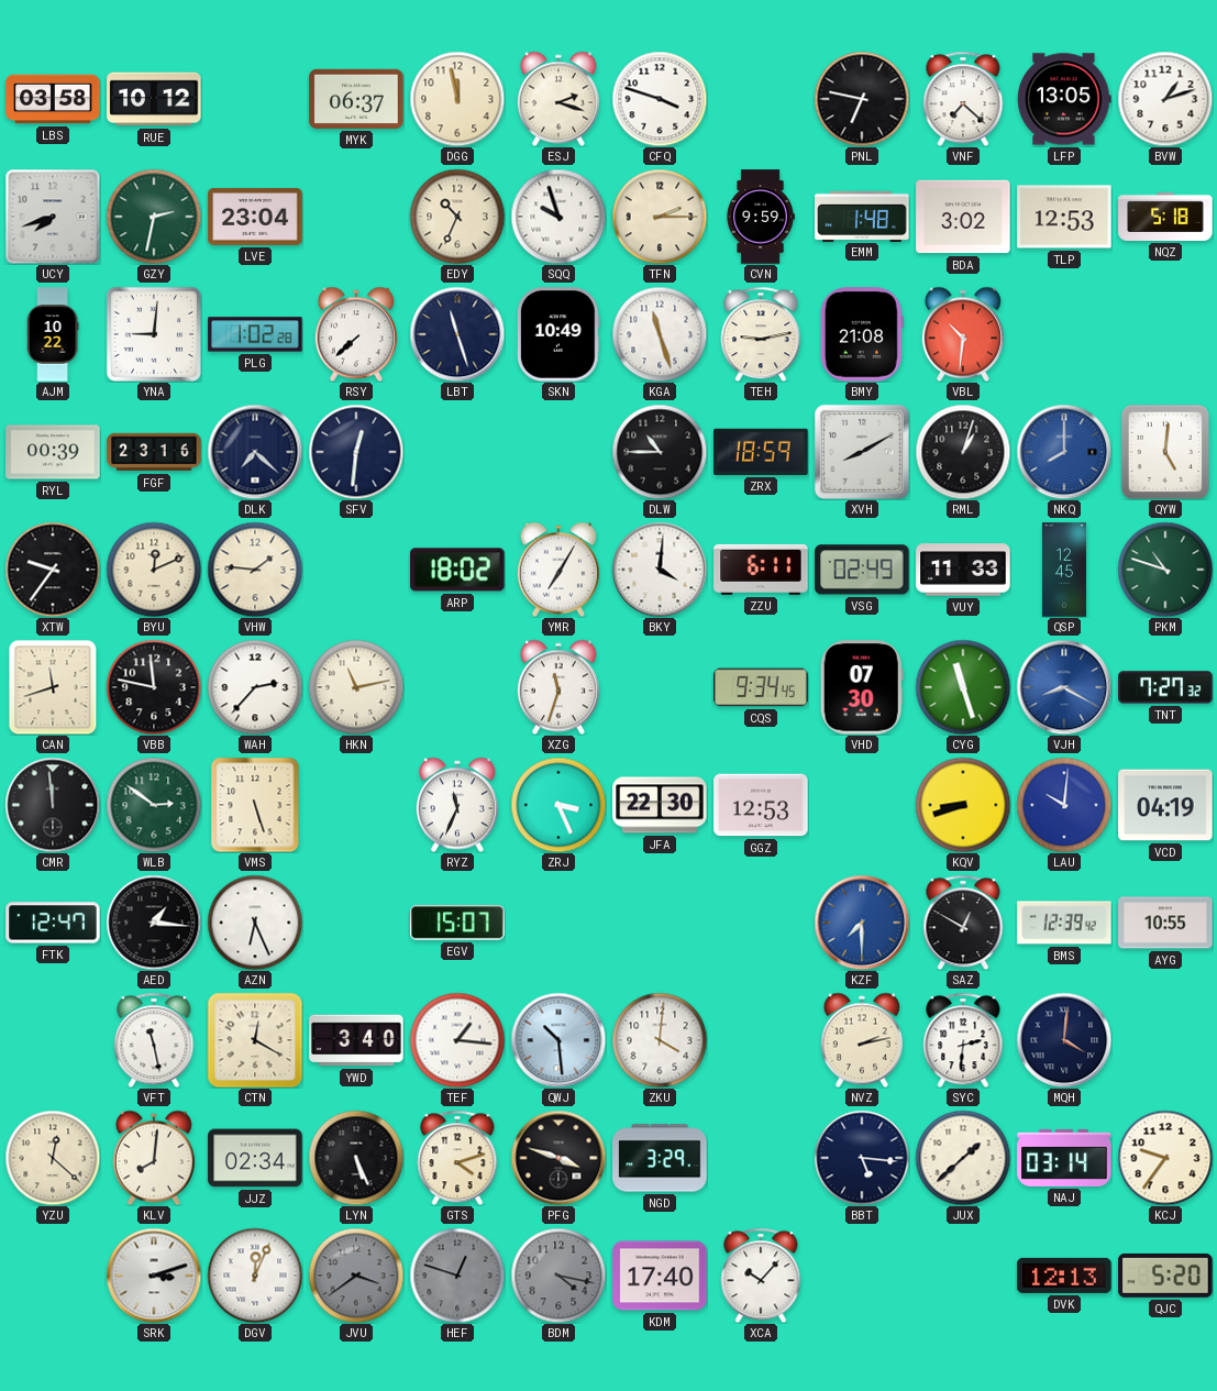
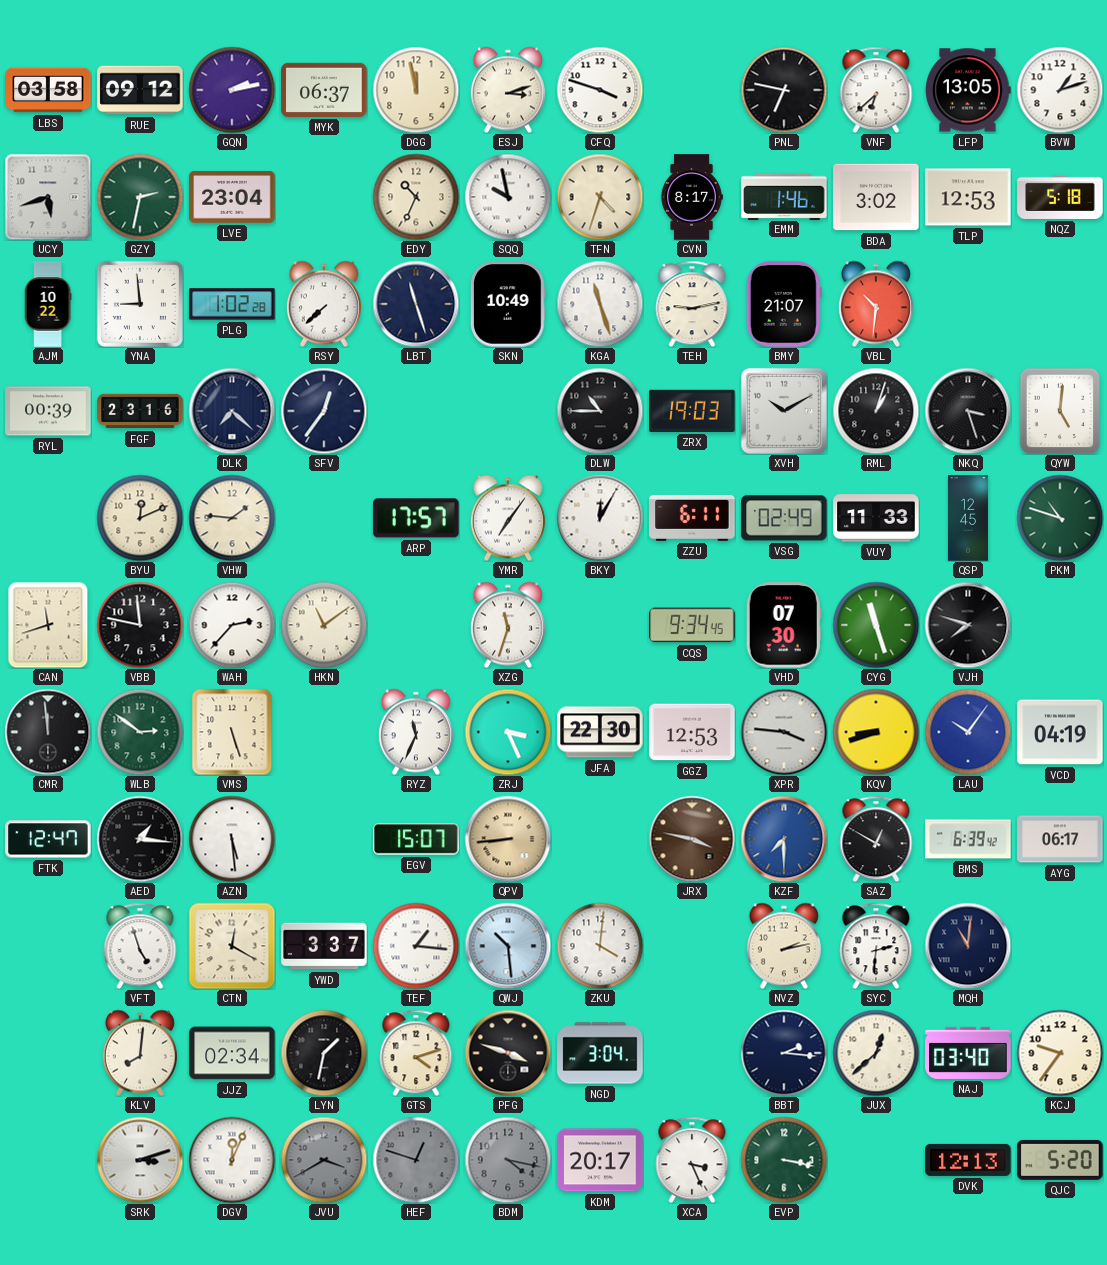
RUE: 10:12 -> 09:12 (140, 90)
GQN: none -> 2:13 (232, 90)
ESJ: 2:18 -> 3:12 (508, 90)
VNF: 7:22 -> 6:38 (876, 90)
UCY: 7:42 -> 5:42 (48, 197)
SQQ: 9:57 -> 9:58 (508, 197)
TFN: 2:15 -> 4:33 (600, 197)
CVN: 9:59 -> 8:17 (692, 197)
EMM: 1:48 -> 1:46 (784, 196)
YNA: 9:01 -> 8:59 (140, 304)
BMY: 21:08 -> 21:07 (784, 304)
SFV: 12:31 -> 12:36 (324, 411)
ZRX: 18:59 -> 19:03 (692, 411)
XVH: 8:10 -> 10:10 (784, 411)
NKQ: 8:00 -> 3:27 (968, 411)
NKQ dial: blue -> black (968, 411)
XTW: 9:36 -> none (53, 570)
ARP: 18:02 -> 17:57 (416, 518)
YMR: 7:05 -> 7:06 (508, 518)
BKY: 4:01 -> 12:05 (600, 518)
HKN: 11:13 -> 11:09 (324, 625)
VJH: 8:20 -> 7:48 (968, 625)
VJH dial: blue -> black (968, 625)
TNT: 7:27 -> none (1165, 687)
XPR: none -> 3:46 (784, 732)
LAU: 10:01 -> 10:06 (968, 732)
AZN: 6:26 -> 5:29 (232, 839)
QPV: none -> 8:44 (508, 839)
JRX: none -> 3:47 (692, 839)
BMS: 12:39 -> 6:39 (968, 839)
AYG: 10:55 -> 06:17 (1060, 839)
VFT: 11:28 -> 4:57 (140, 946)
YWD: 3:40 -> 3:37 (324, 946)
MQH: 4:01 -> 11:01 (968, 946)
YZU: 12:22 -> none (53, 1158)
LYN: 5:26 -> 1:32 (324, 1053)
NGD: 3:29 -> 3:04 (600, 1053)
BBT: 5:16 -> 2:16 (784, 1053)
JUX: 1:38 -> 12:38 (876, 1053)
NAJ: 03:14 -> 03:40 (968, 1053)
JVU: 3:39 -> 3:40 (324, 1160)
KDM: 17:40 -> 20:17 (600, 1160)
XCA: 10:07 -> 3:26 (692, 1160)
EVP: none -> 3:17 (784, 1160)
